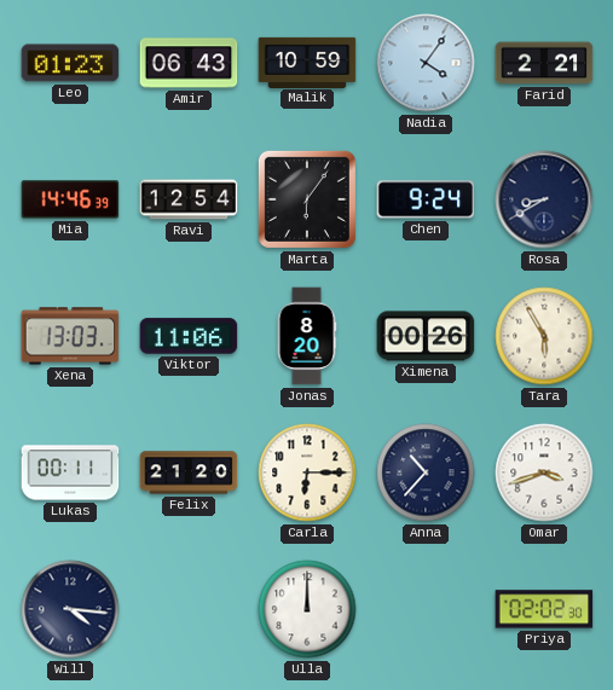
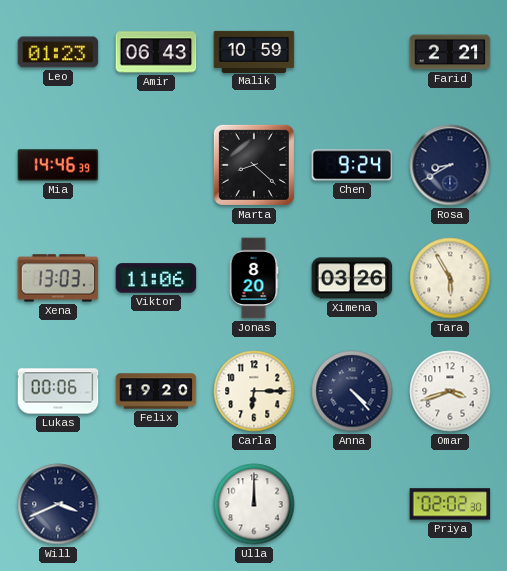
Nadia: 4:06 -> none (426, 63)
Ravi: 12:54 -> none (189, 199)
Marta: 6:06 -> 8:22 (254, 165)
Ximena: 00:26 -> 03:26 (352, 278)
Lukas: 00:11 -> 00:06 (58, 391)
Felix: 21:20 -> 19:20 (156, 391)
Anna: 10:37 -> 4:23 (352, 391)
Will: 4:16 -> 3:41 (58, 504)
